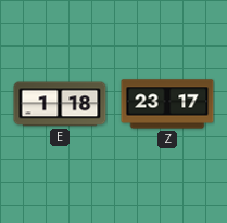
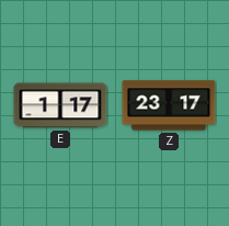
E: 1:18 -> 1:17 (60, 105)
